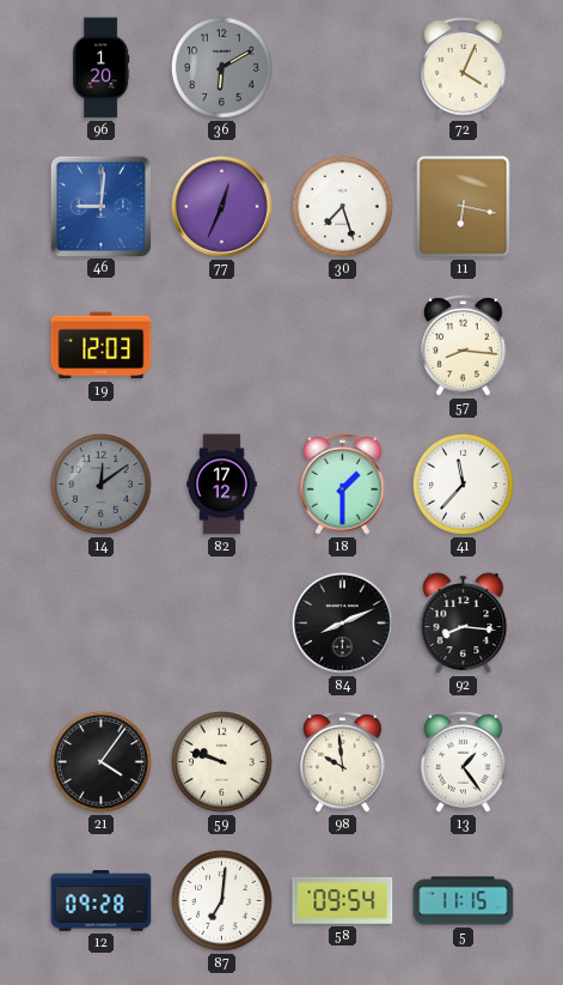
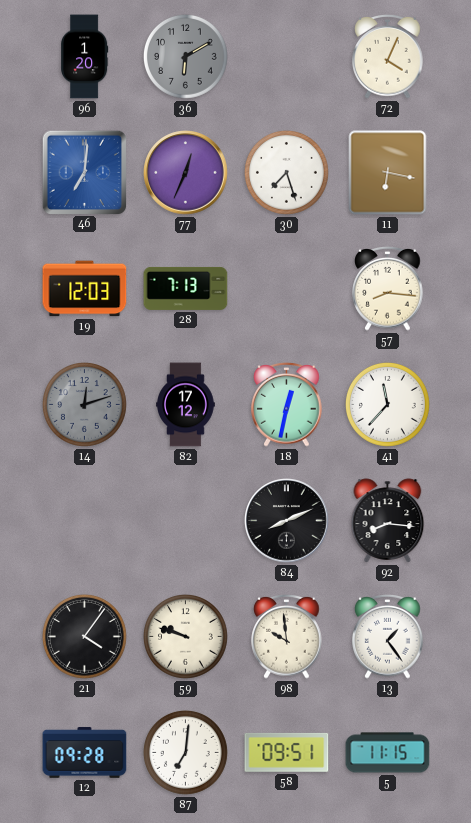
46: 9:01 -> 7:01 (84, 172)
28: none -> 7:13 (186, 288)
14: 12:09 -> 12:12 (84, 404)
18: 1:30 -> 12:32 (287, 405)
58: 09:54 -> 09:51 (287, 752)
